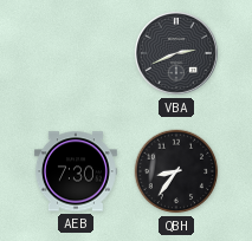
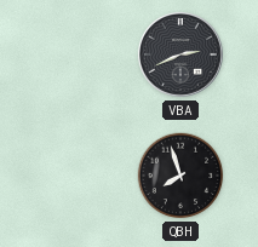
AEB: 7:30 -> none (76, 171)
QBH: 8:36 -> 7:57 (180, 176)
